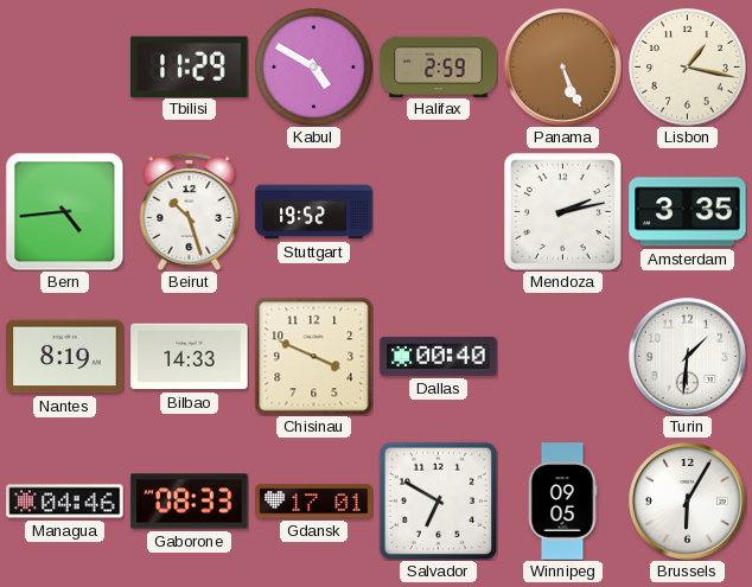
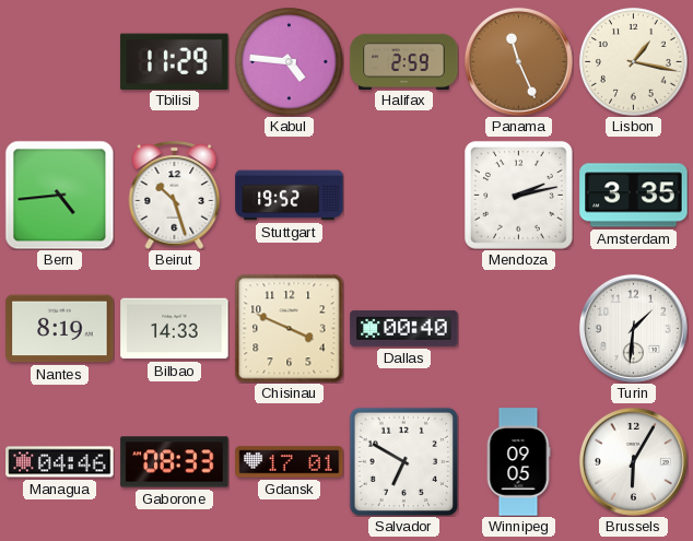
Kabul: 4:50 -> 4:46 (290, 62)
Panama: 5:26 -> 11:26 (518, 61)
